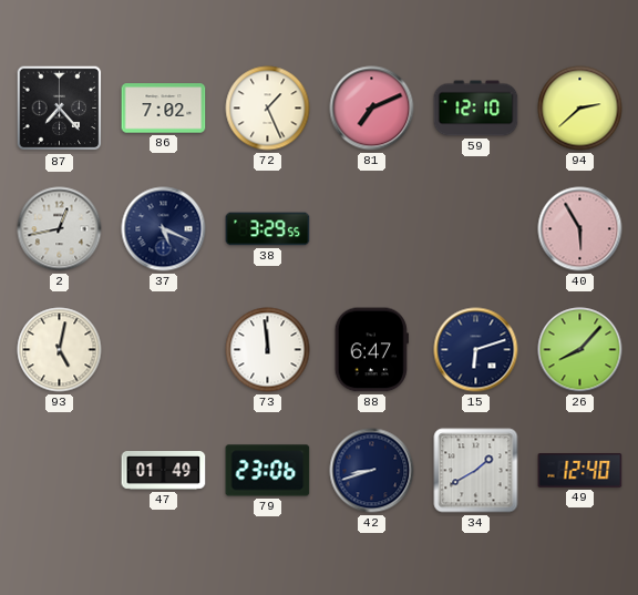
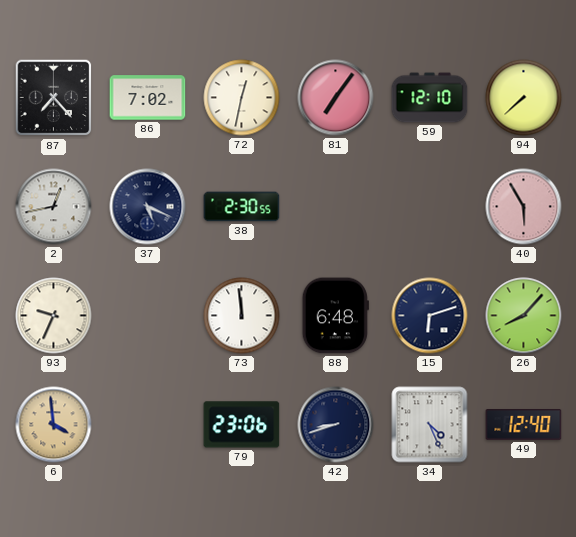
72: 1:26 -> 12:32 (242, 98)
81: 7:11 -> 7:06 (336, 98)
94: 2:38 -> 7:38 (524, 98)
38: 3:29 -> 2:30 (242, 207)
93: 5:02 -> 9:34 (54, 316)
88: 6:47 -> 6:48 (335, 316)
6: none -> 3:59 (54, 425)
47: 01:49 -> none (164, 471)
34: 1:40 -> 4:26 (430, 425)
